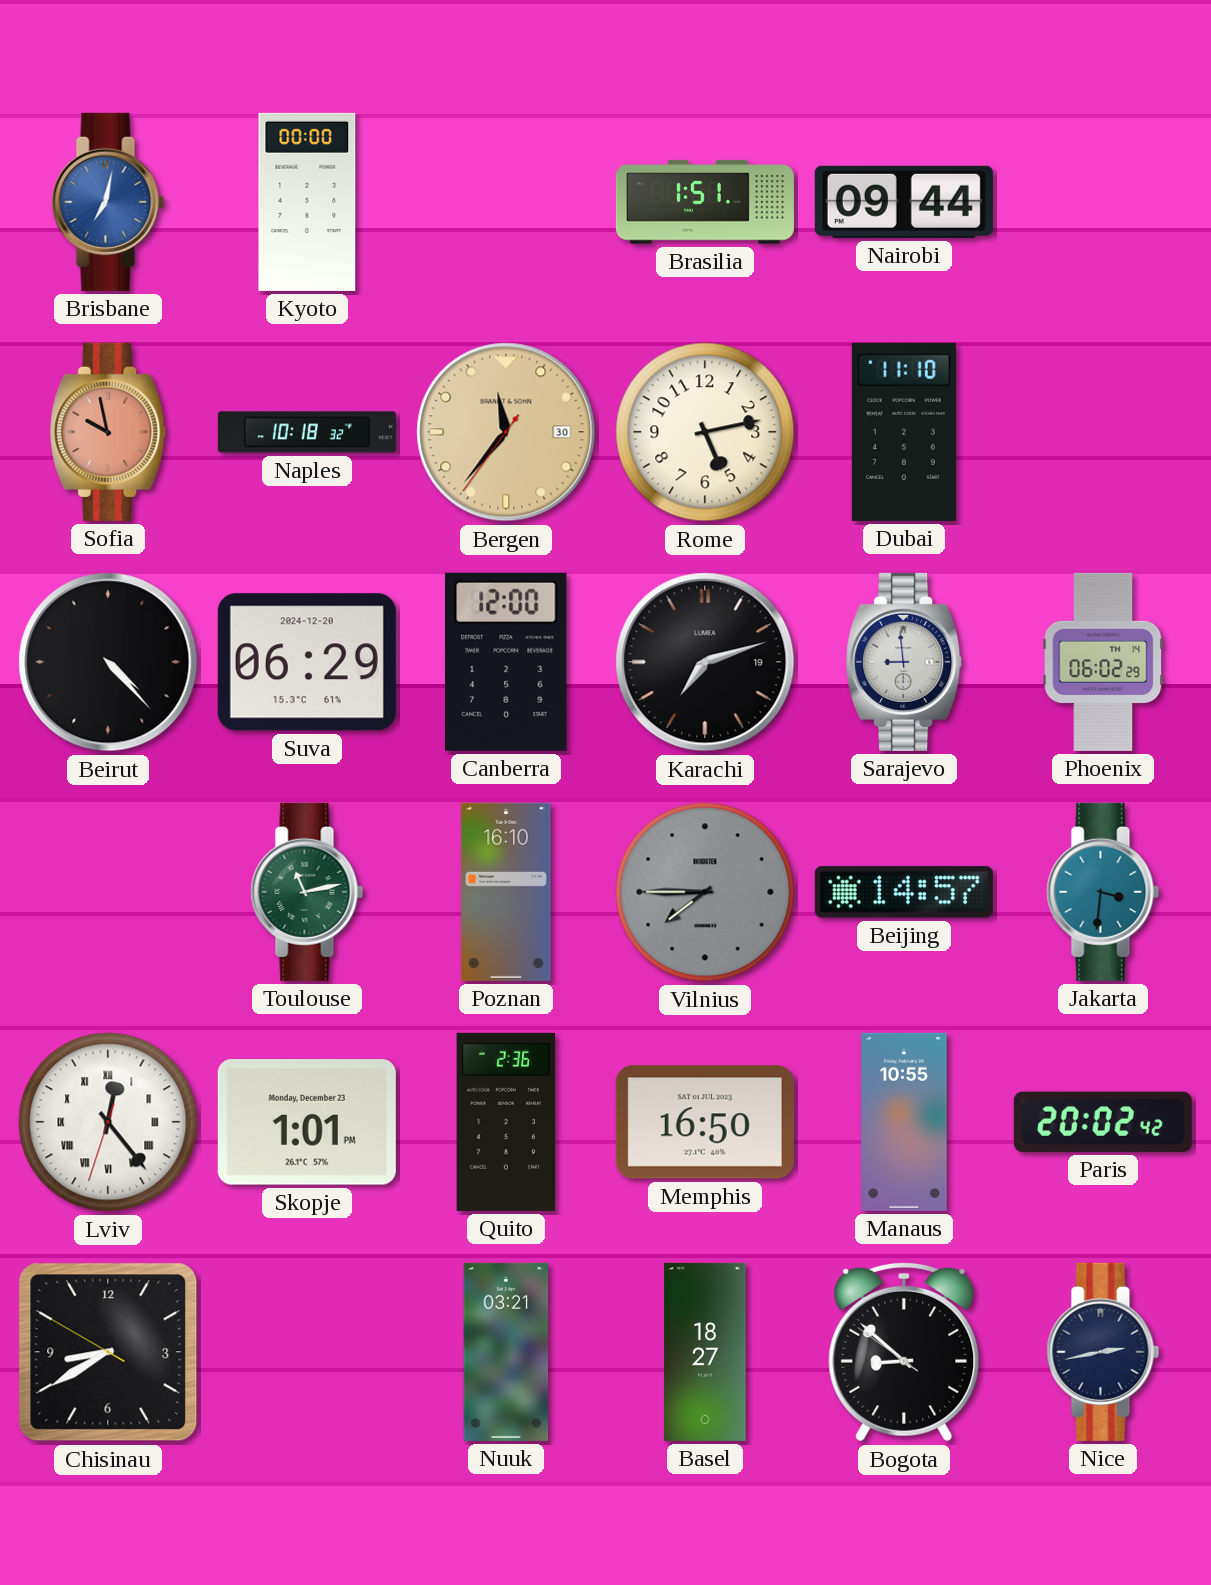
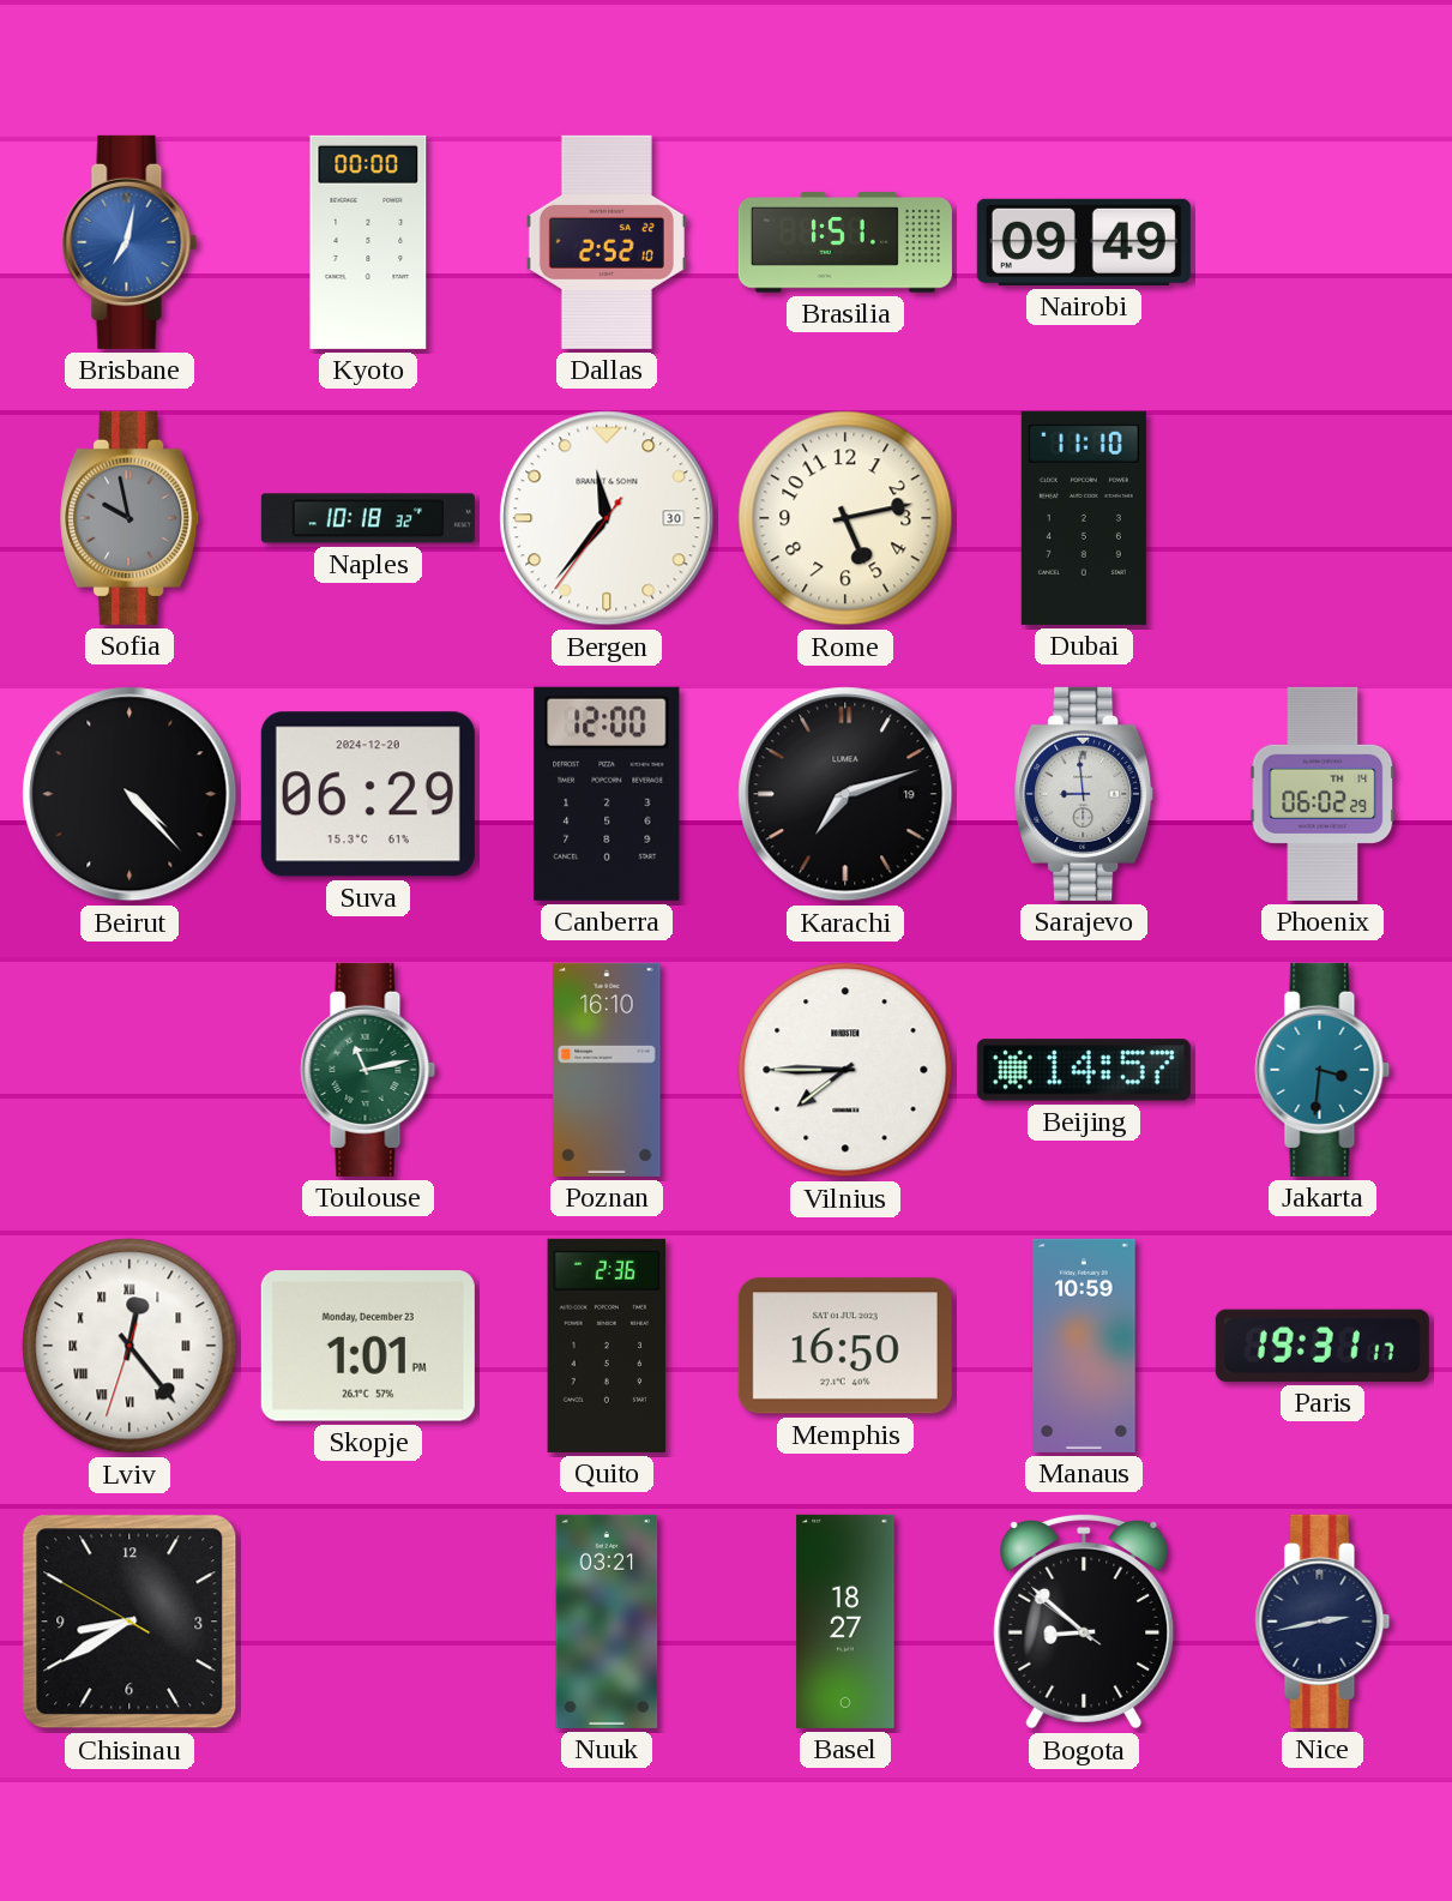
Dallas: none -> 2:52 (607, 242)
Nairobi: 09:44 -> 09:49 (1084, 242)
Sofia dial: salmon -> grey (129, 518)
Bergen dial: champagne -> white (607, 518)
Vilnius dial: grey -> white (845, 1070)
Manaus: 10:55 -> 10:59 (1084, 1346)
Paris: 20:02 -> 19:31 (1323, 1346)
